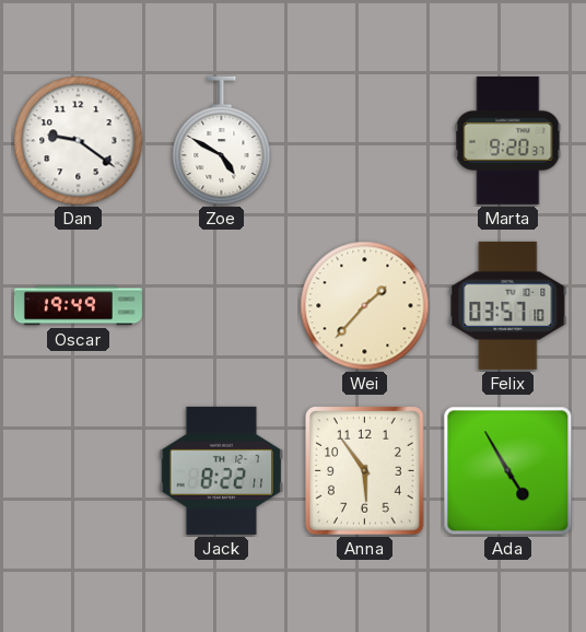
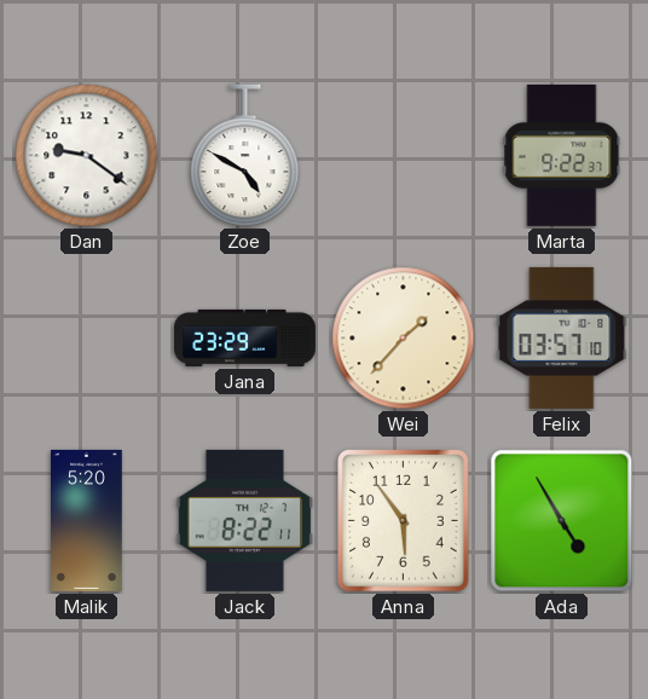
Marta: 9:20 -> 9:22 (562, 155)
Oscar: 19:49 -> none (78, 306)
Jana: none -> 23:29 (244, 337)
Malik: none -> 5:20 (87, 520)
